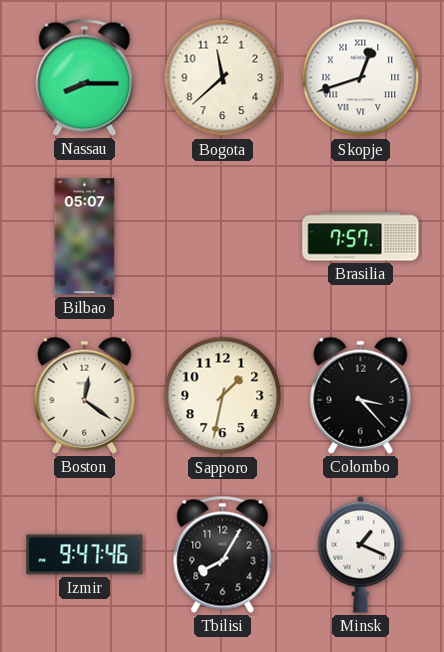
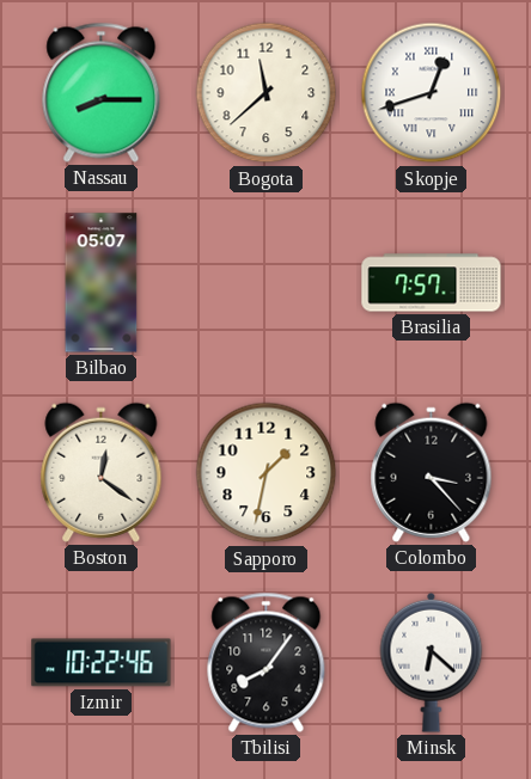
Izmir: 9:47 -> 10:22 (102, 663)
Tbilisi: 8:05 -> 8:06 (267, 662)
Minsk: 1:19 -> 6:22 (432, 662)
